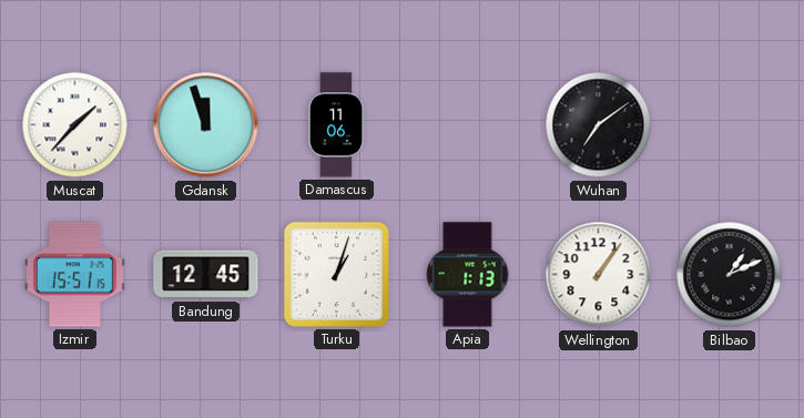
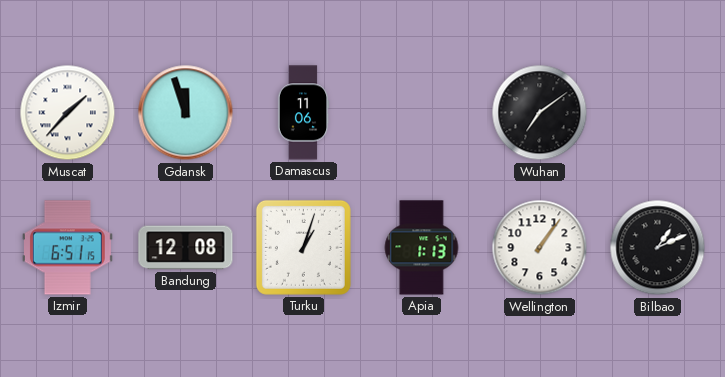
Izmir: 15:51 -> 6:51 (67, 248)
Bandung: 12:45 -> 12:08 (186, 248)
